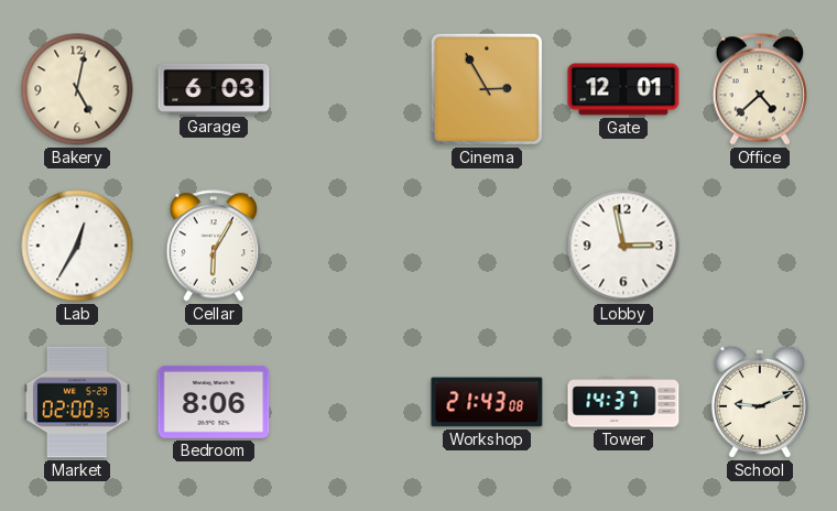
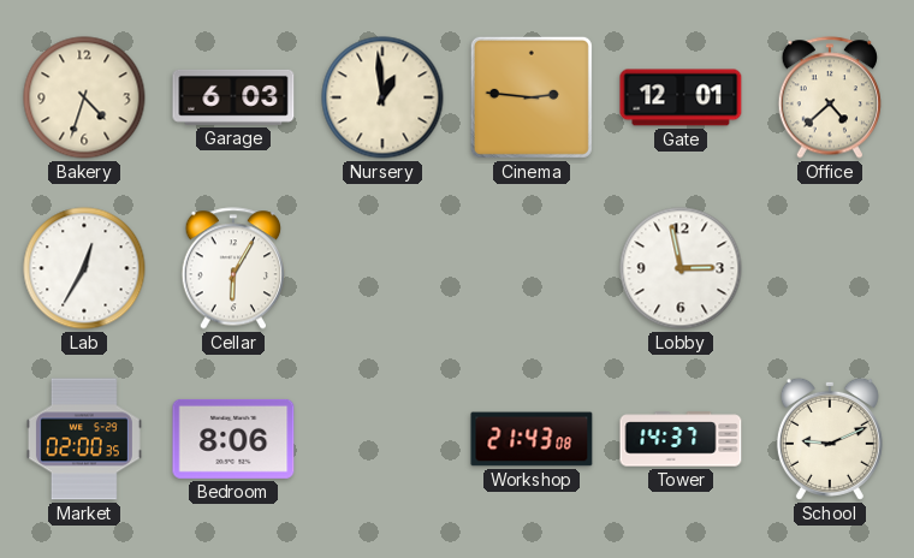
Bakery: 5:02 -> 4:33 (84, 97)
Nursery: none -> 12:59 (382, 97)
Cinema: 2:55 -> 2:46 (532, 97)
